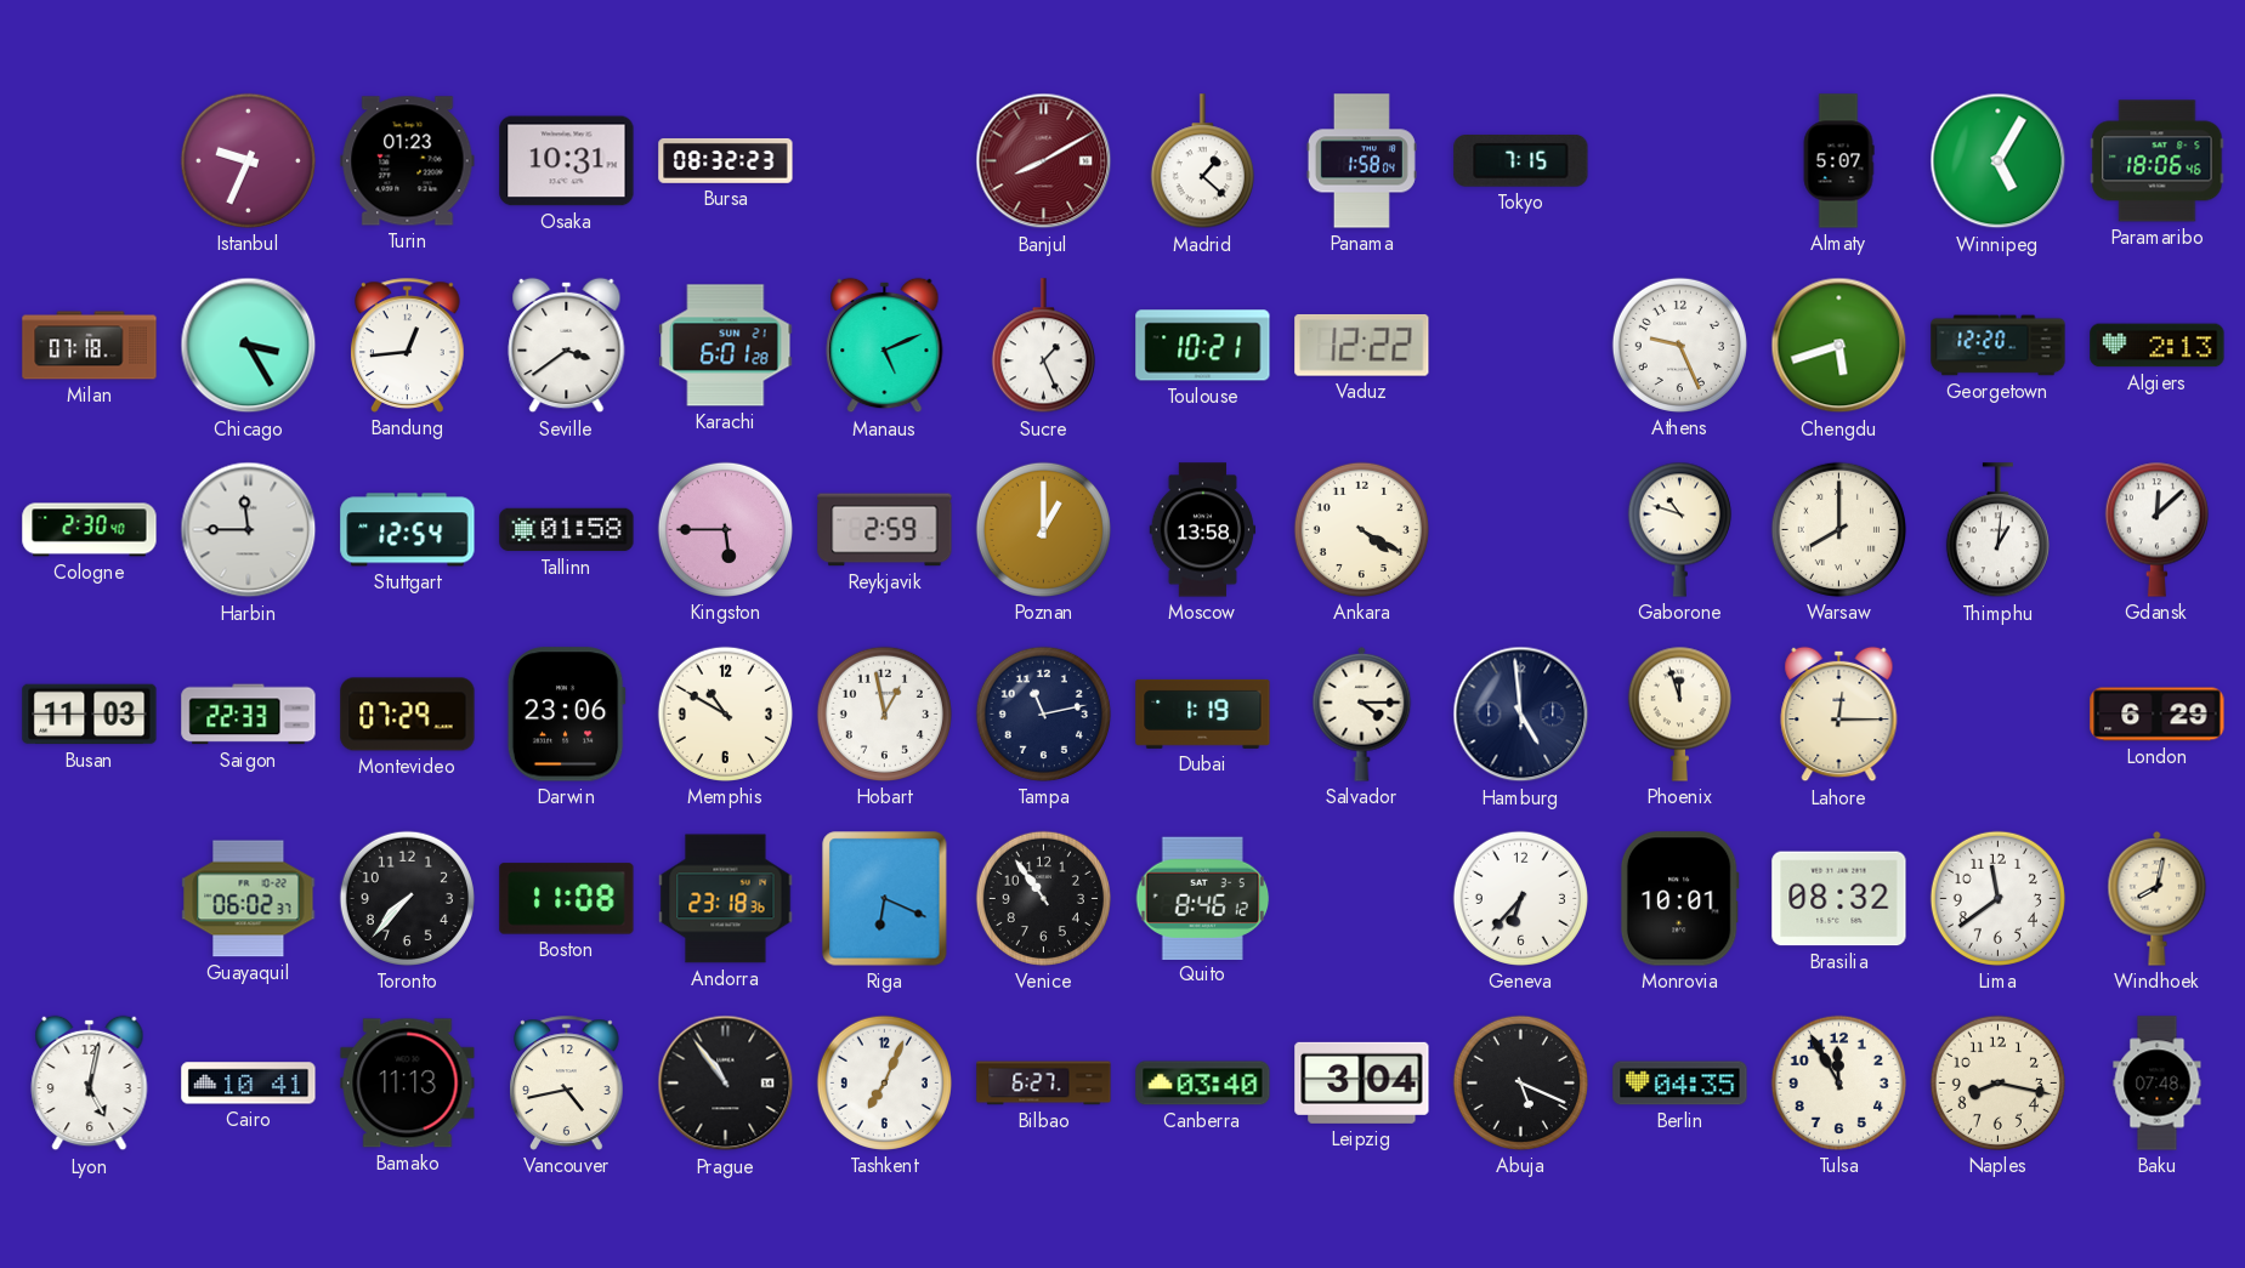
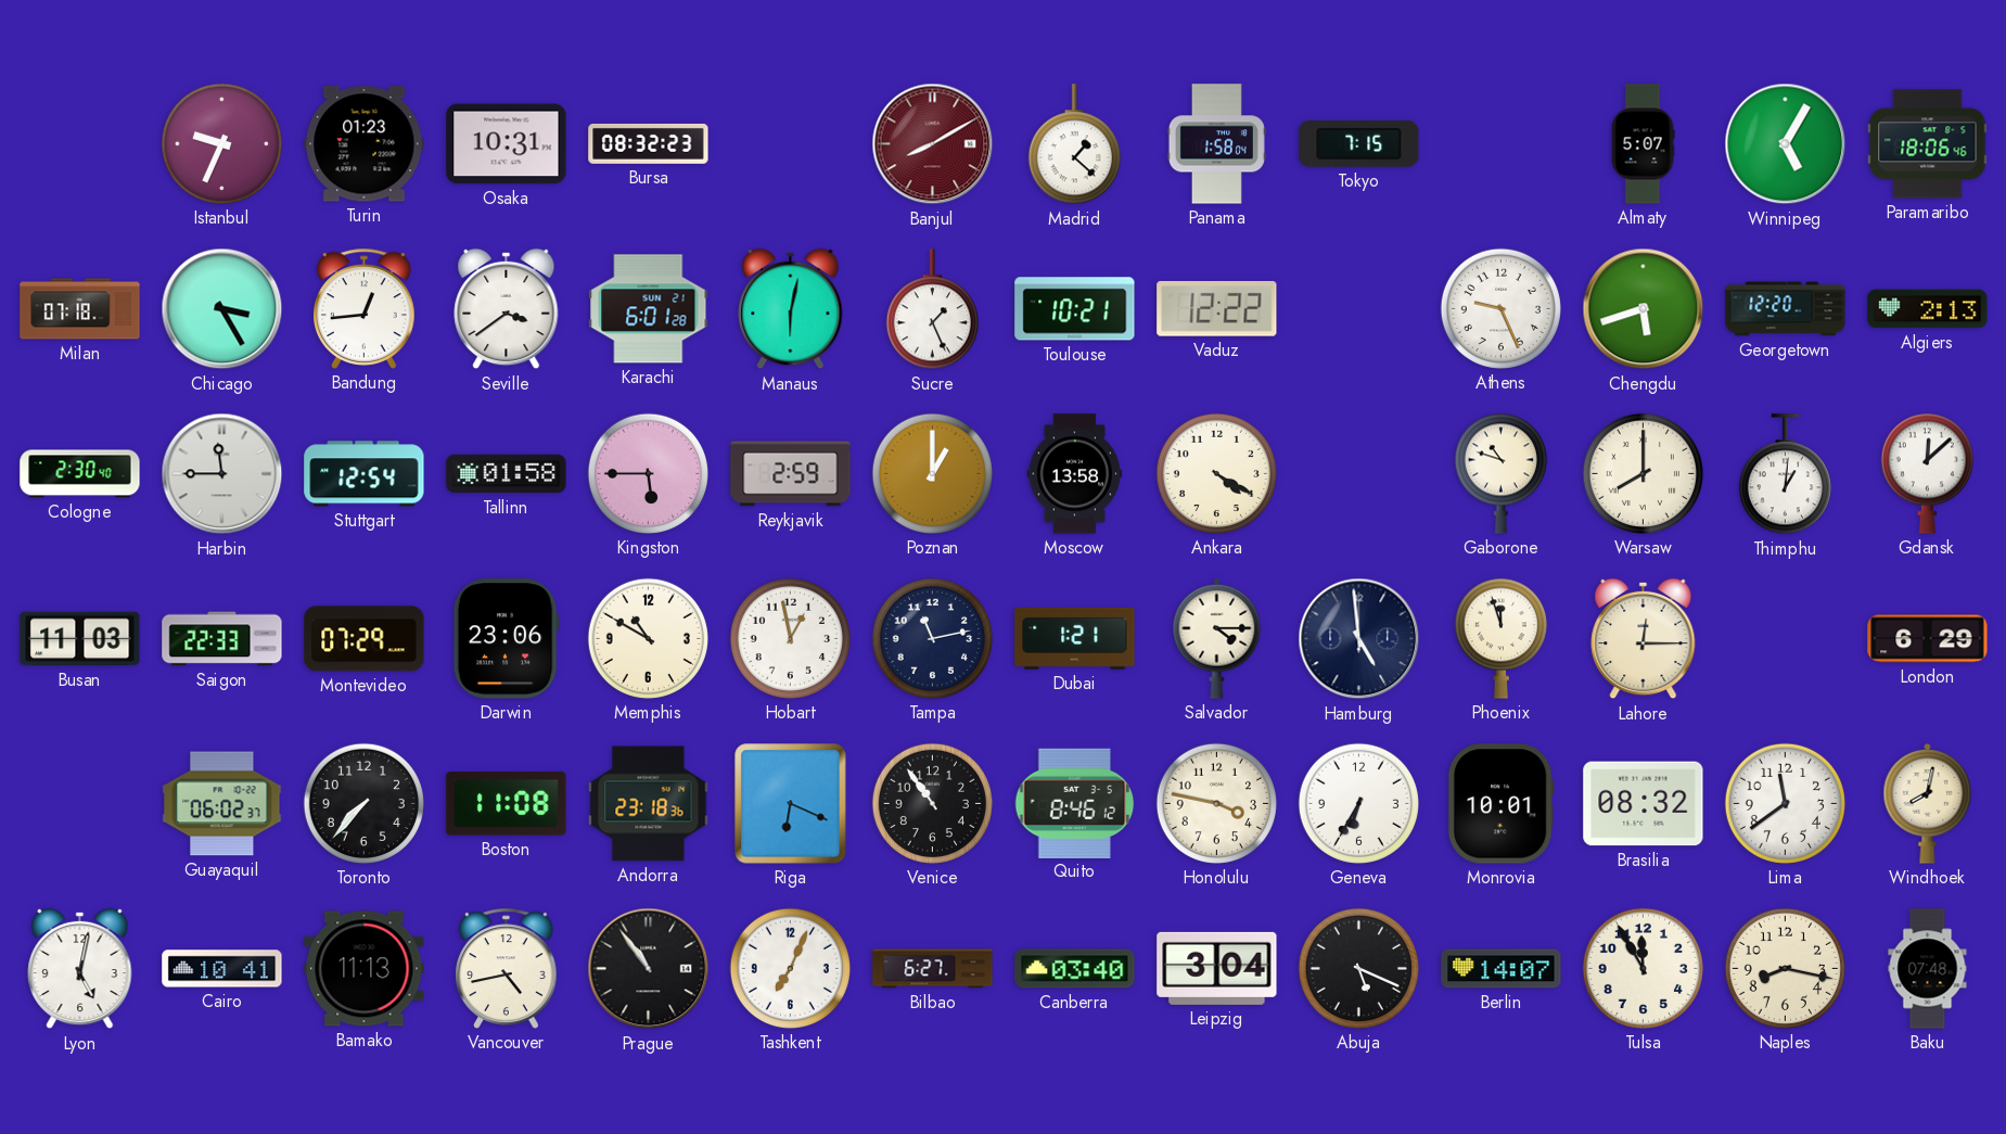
Manaus: 5:11 -> 6:02 (791, 309)
Dubai: 1:19 -> 1:21 (1075, 638)
Honolulu: none -> 3:47 (1216, 803)
Geneva: 6:37 -> 6:35 (1358, 803)
Berlin: 04:35 -> 14:07 (1502, 969)
